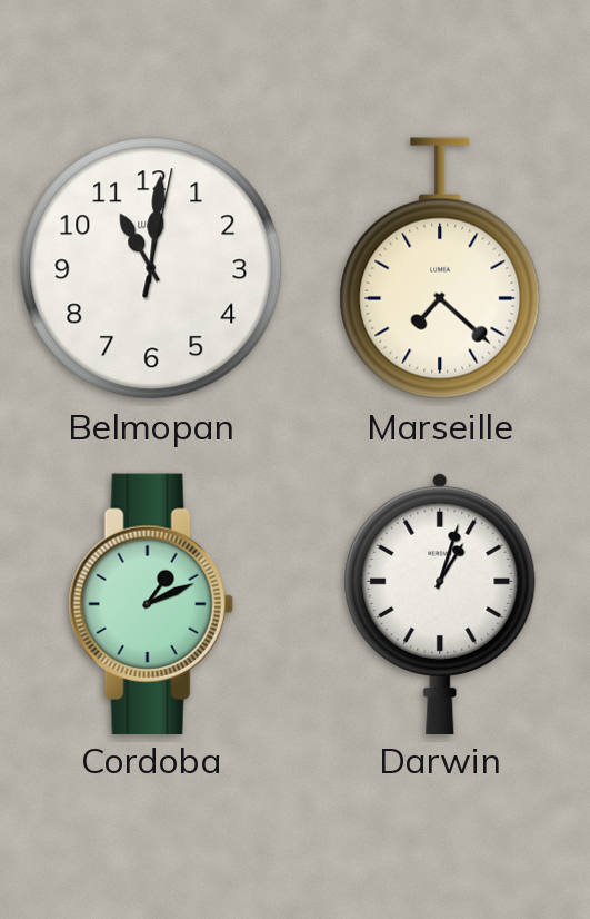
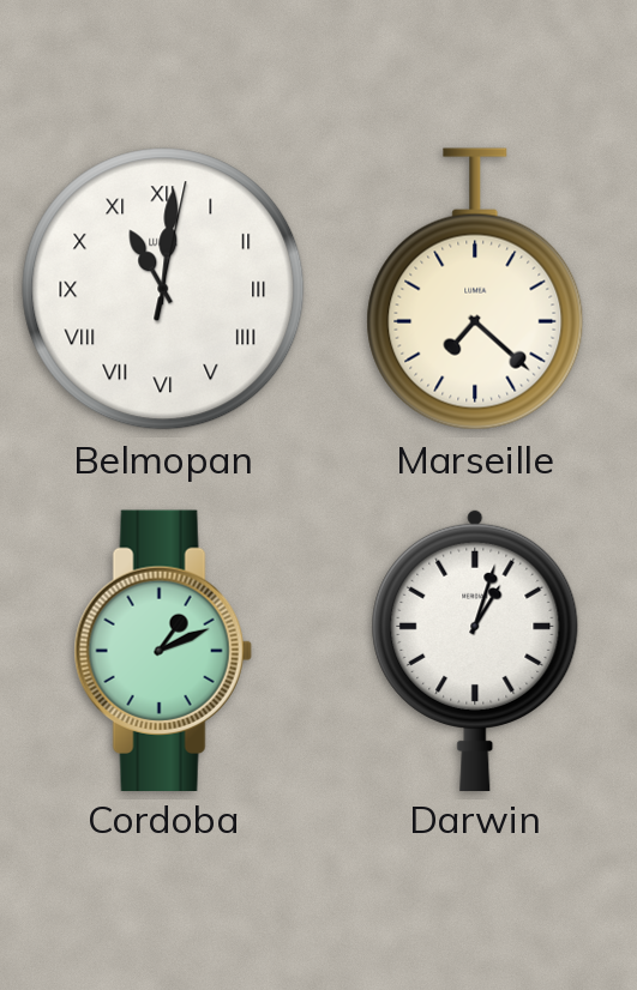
Belmopan numerals: Arabic -> Roman (163, 289)
